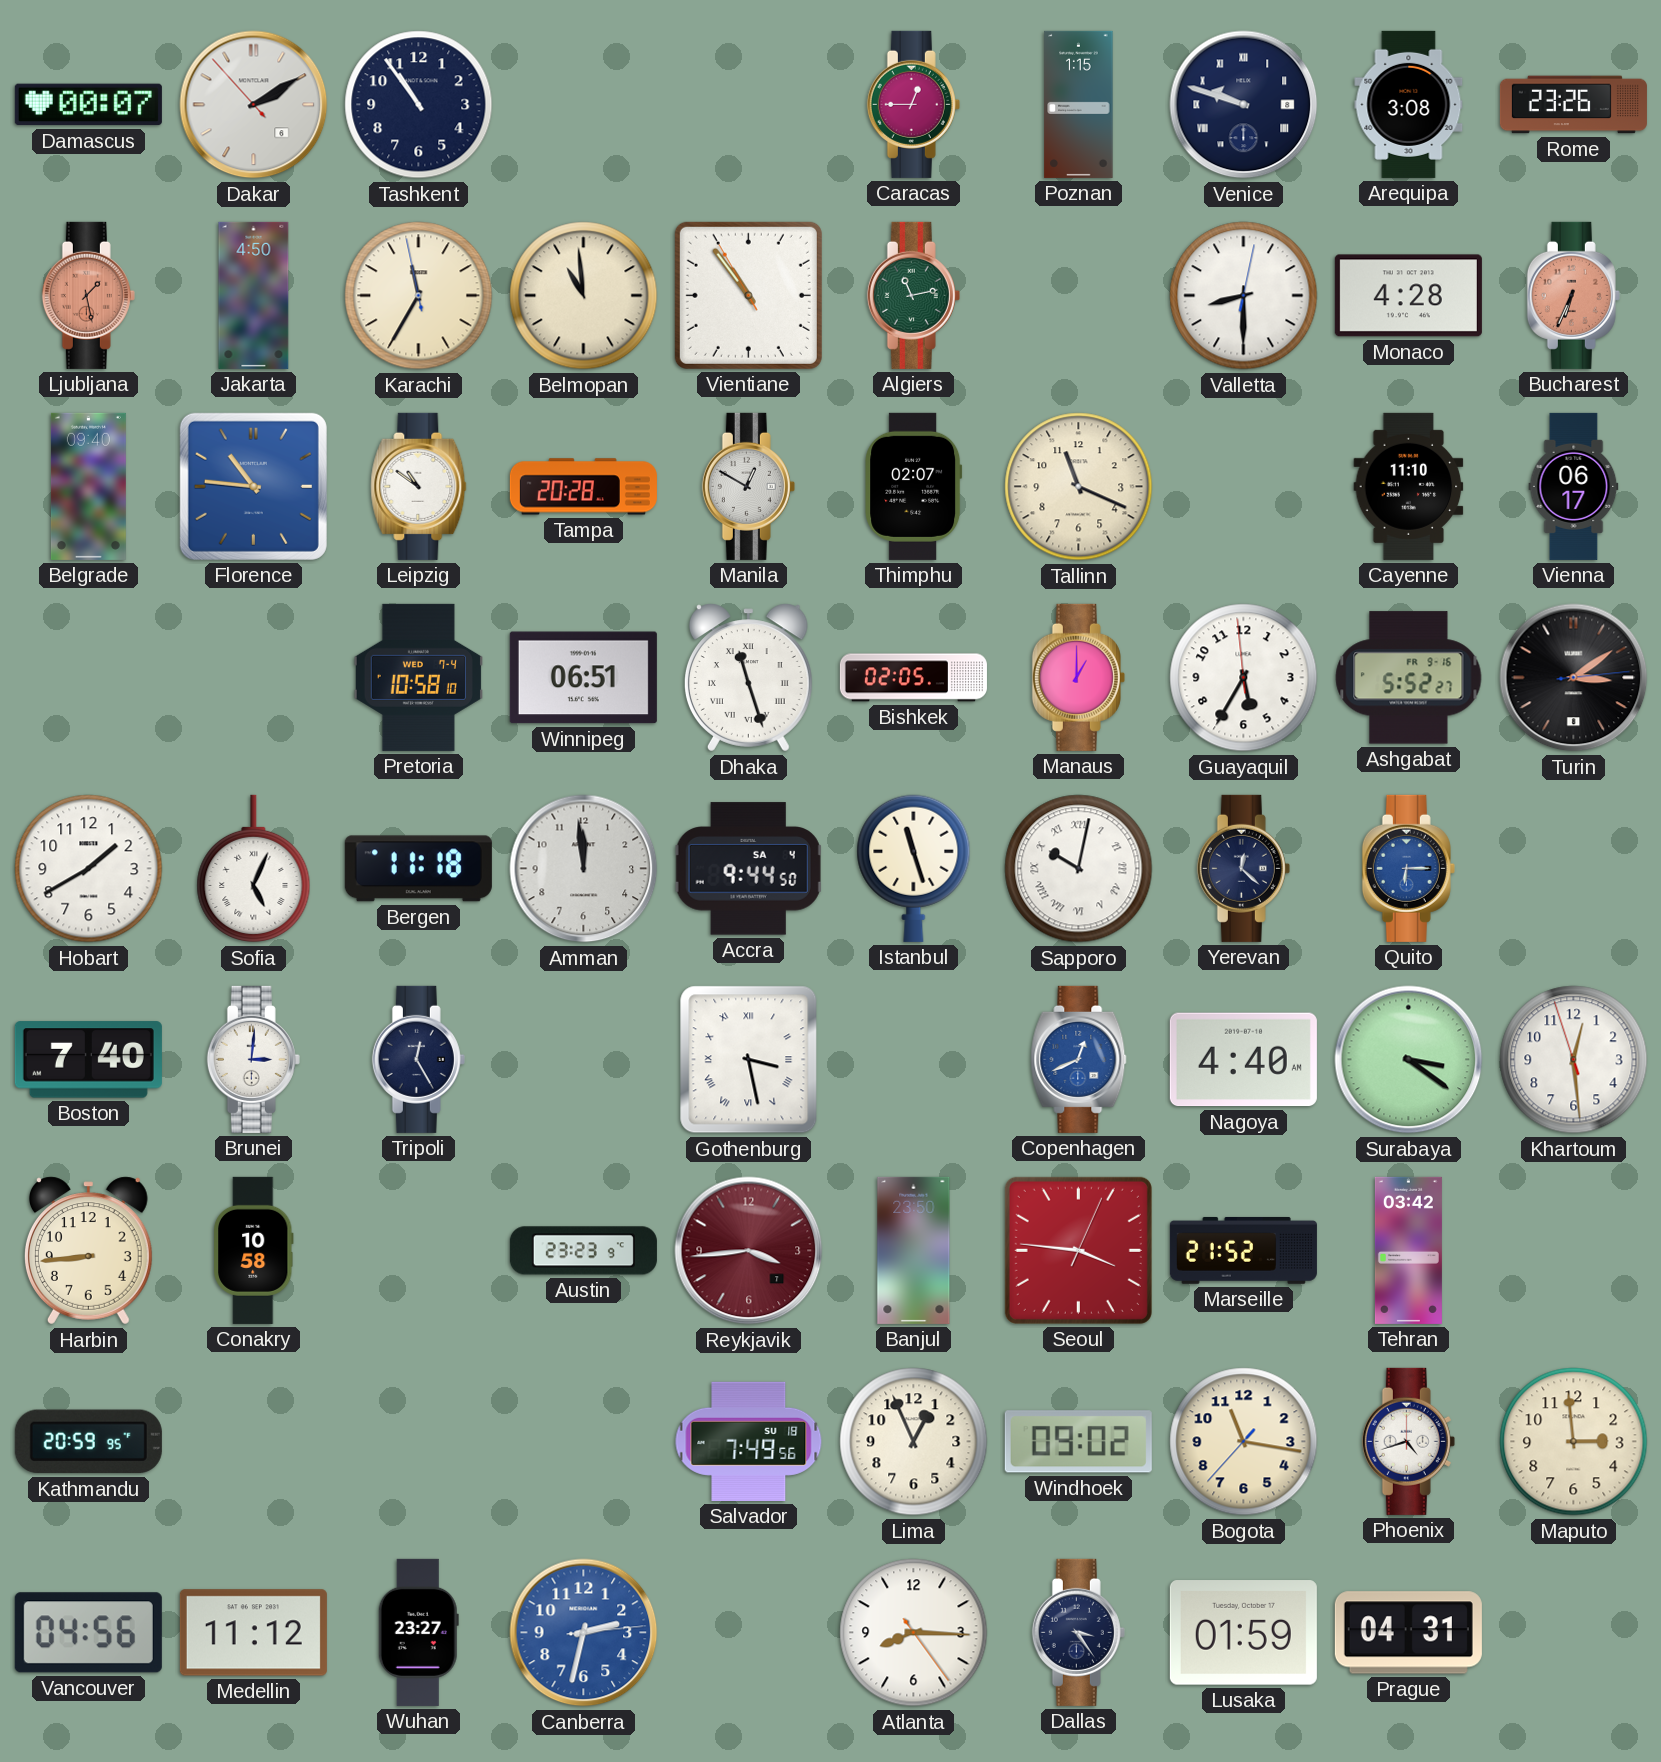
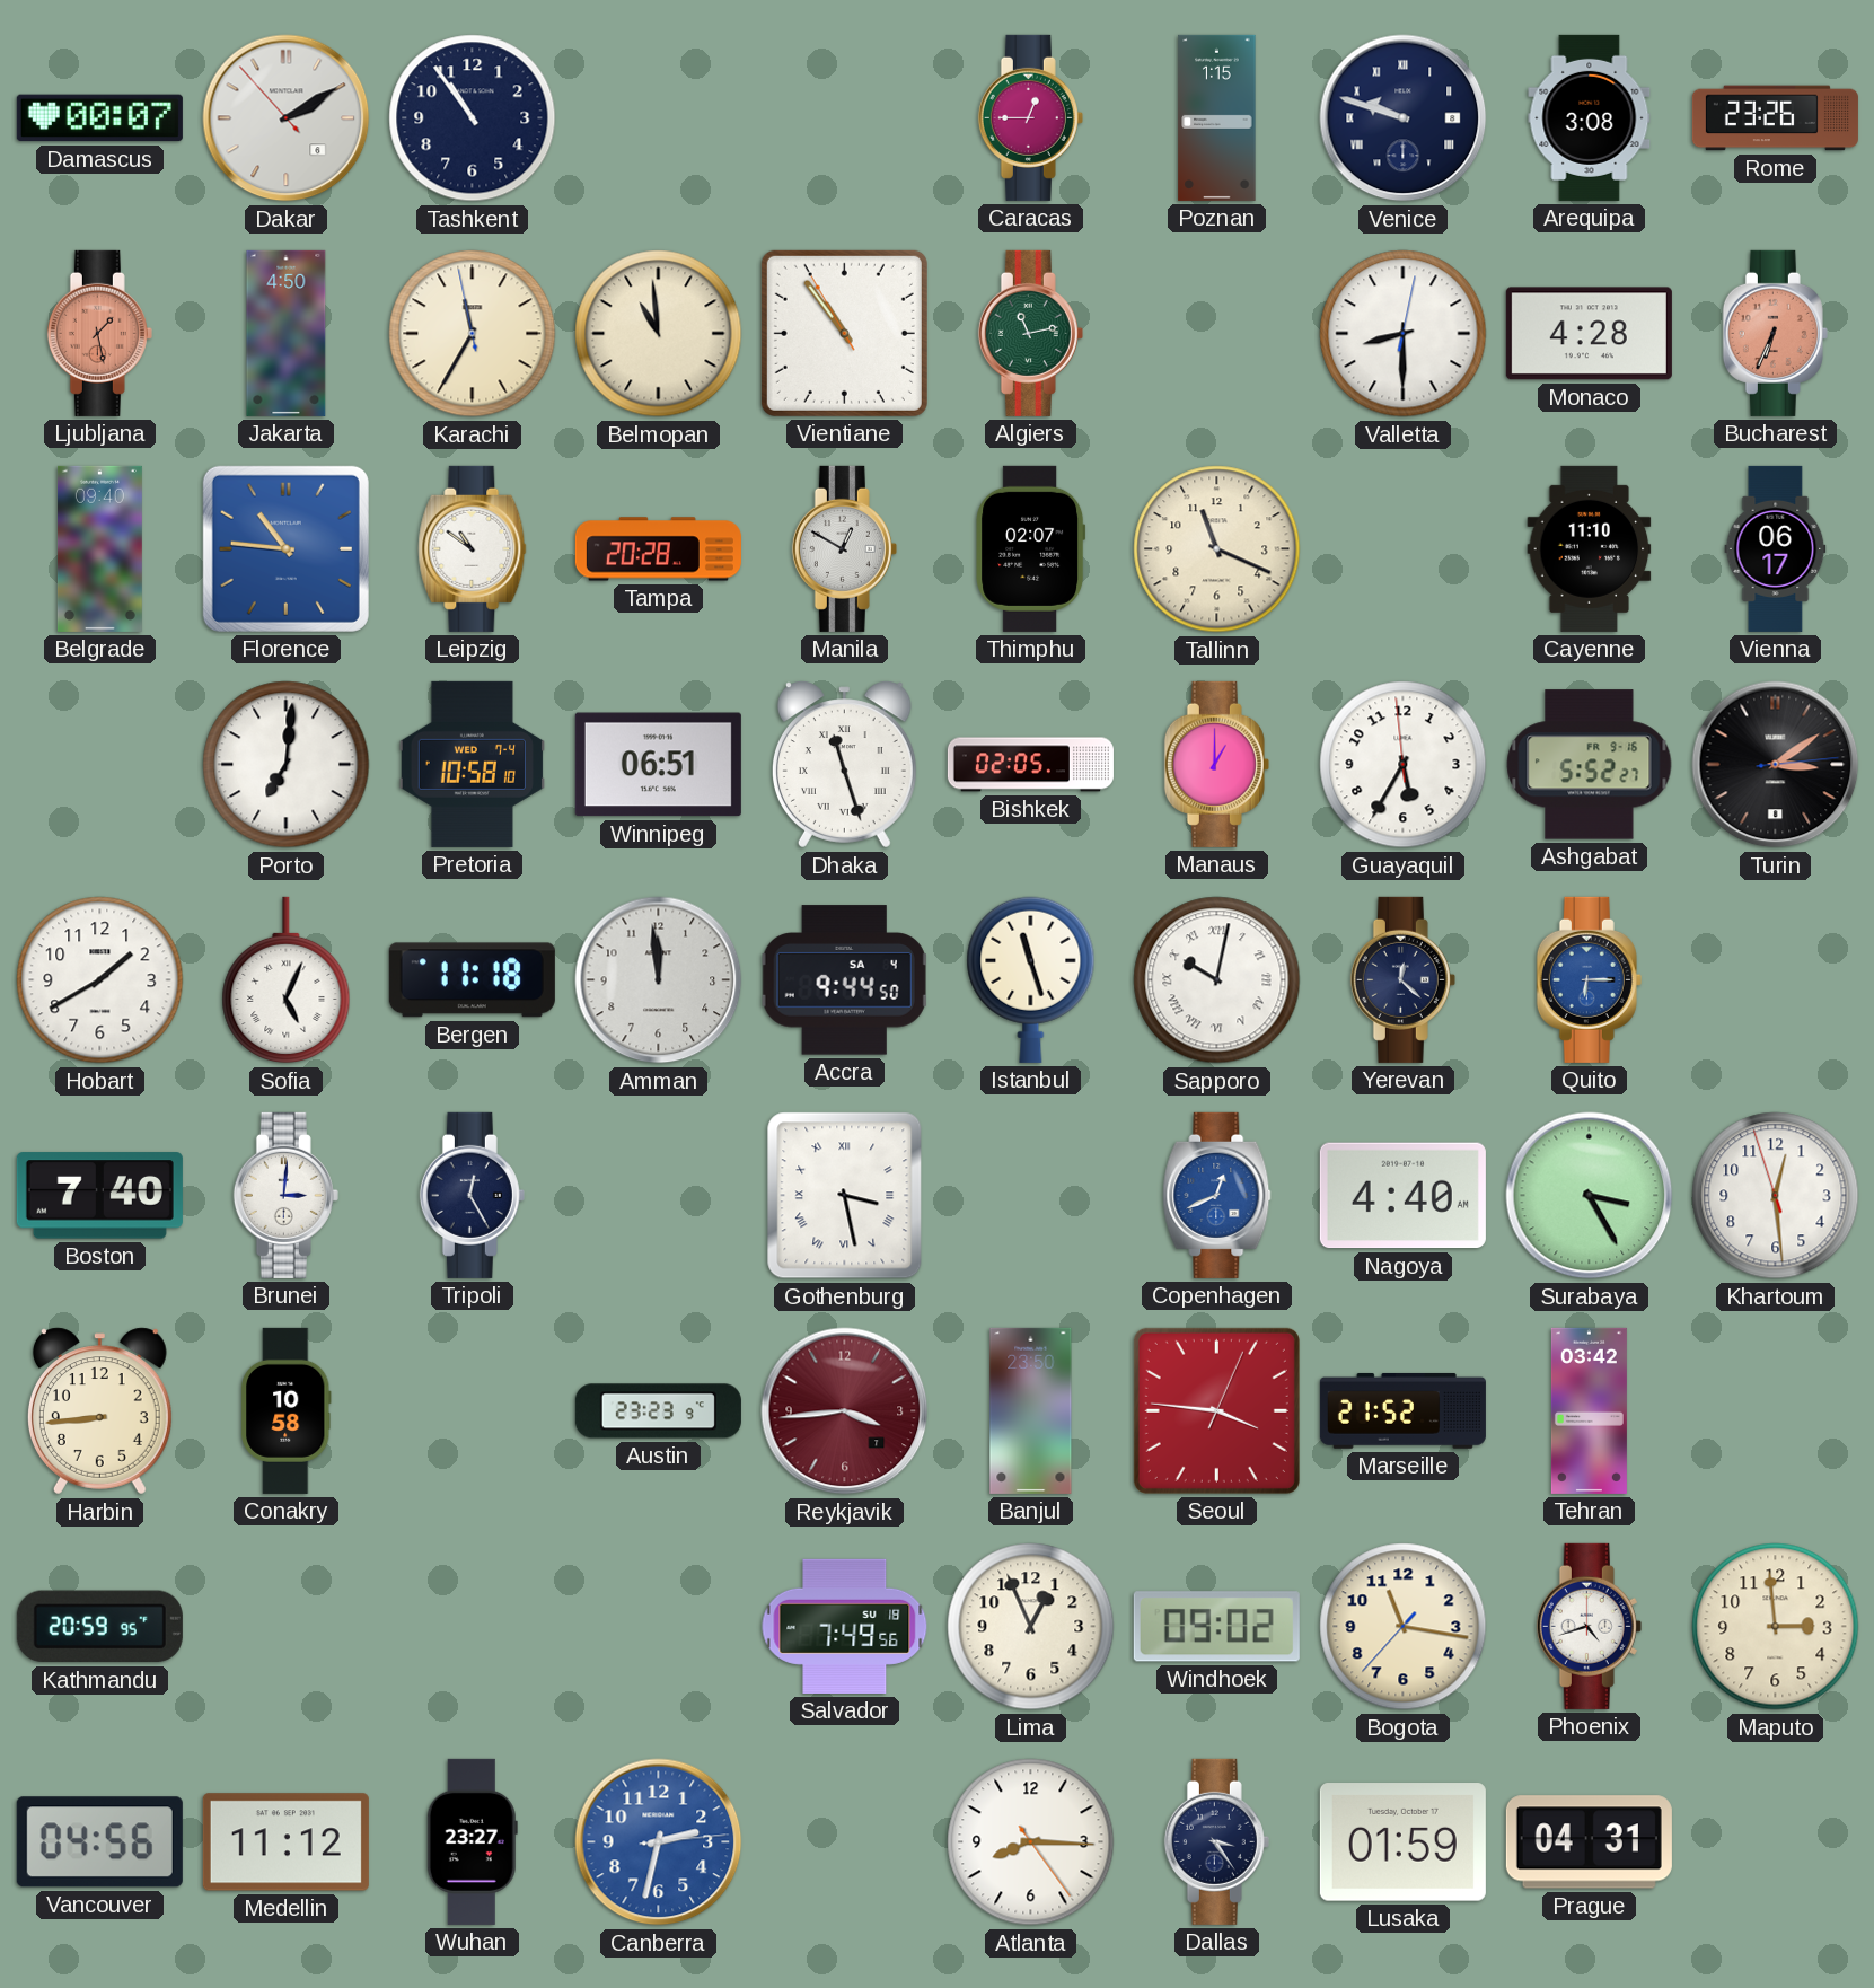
Porto: none -> 7:01 (287, 765)
Surabaya: 3:21 -> 3:25 (1590, 1196)
